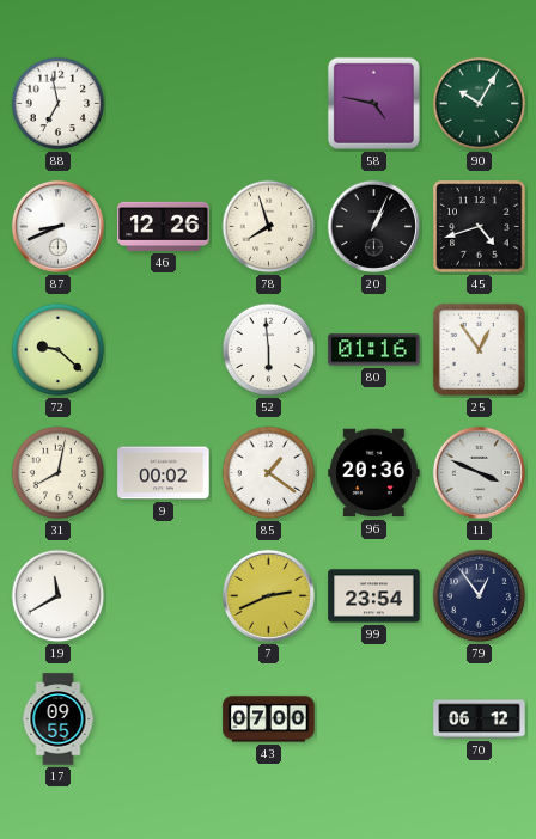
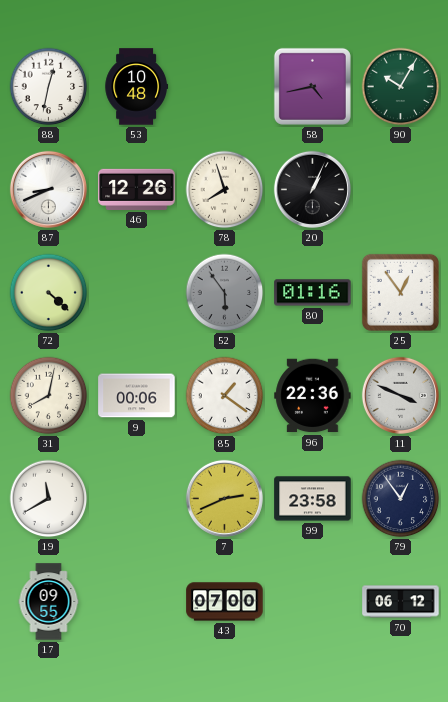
88: 6:58 -> 12:32 (49, 87)
53: none -> 10:48 (137, 87)
58: 4:47 -> 4:43 (312, 86)
45: 4:42 -> none (480, 227)
72: 9:22 -> 4:22 (49, 293)
52: 5:59 -> 5:54 (225, 293)
52 dial: white -> grey (225, 293)
9: 00:02 -> 00:06 (137, 396)
96: 20:36 -> 22:36 (313, 396)
99: 23:54 -> 23:58 (313, 499)
